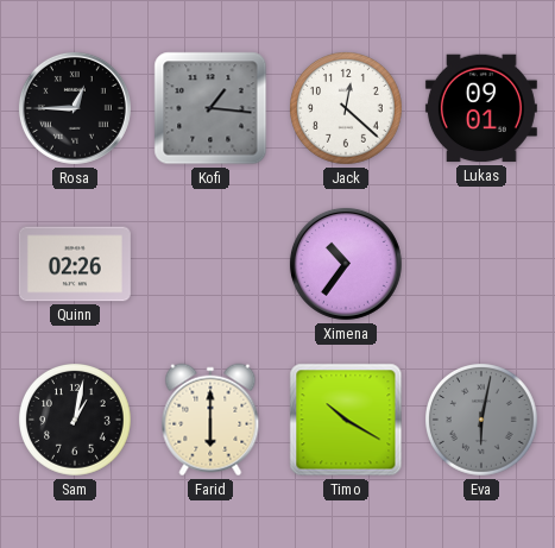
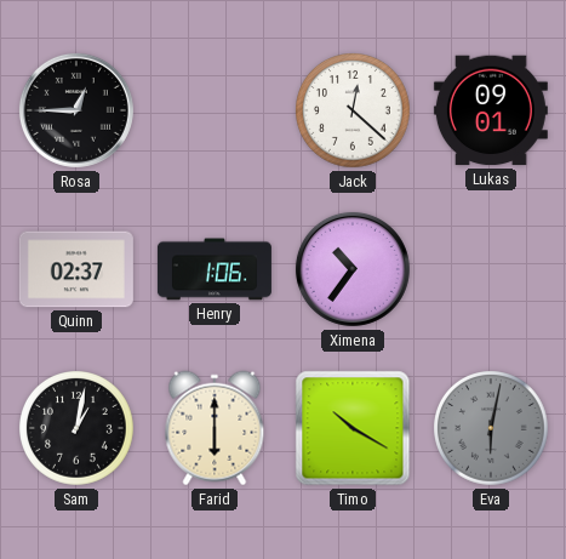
Kofi: 1:16 -> none (210, 108)
Quinn: 02:26 -> 02:37 (76, 269)
Henry: none -> 1:06 (215, 269)
